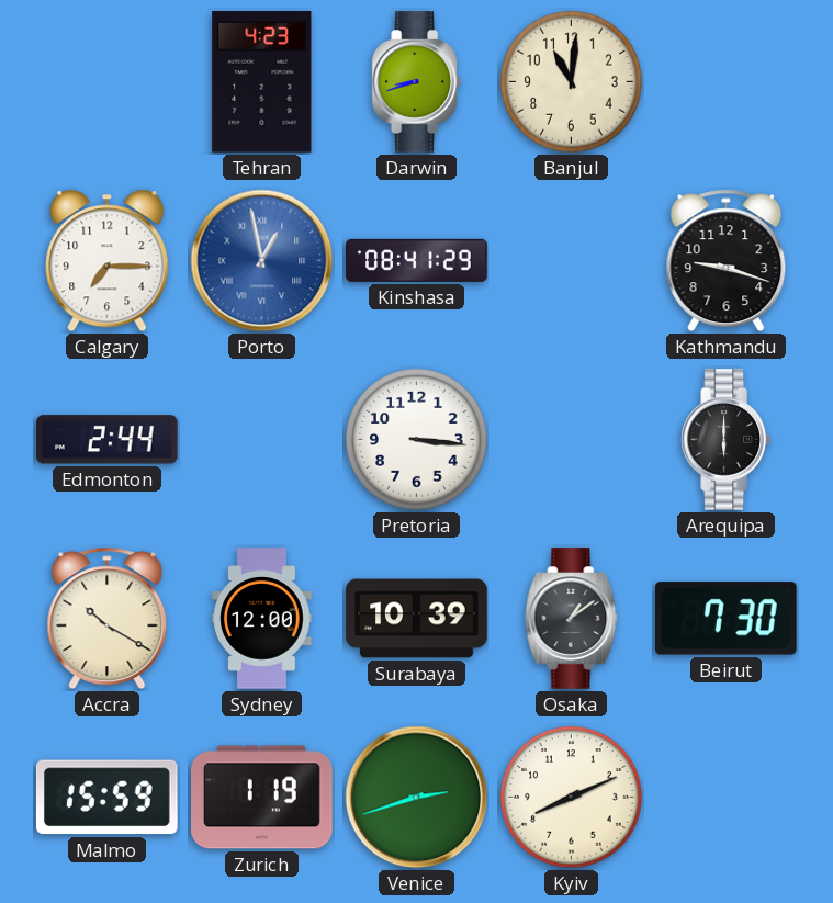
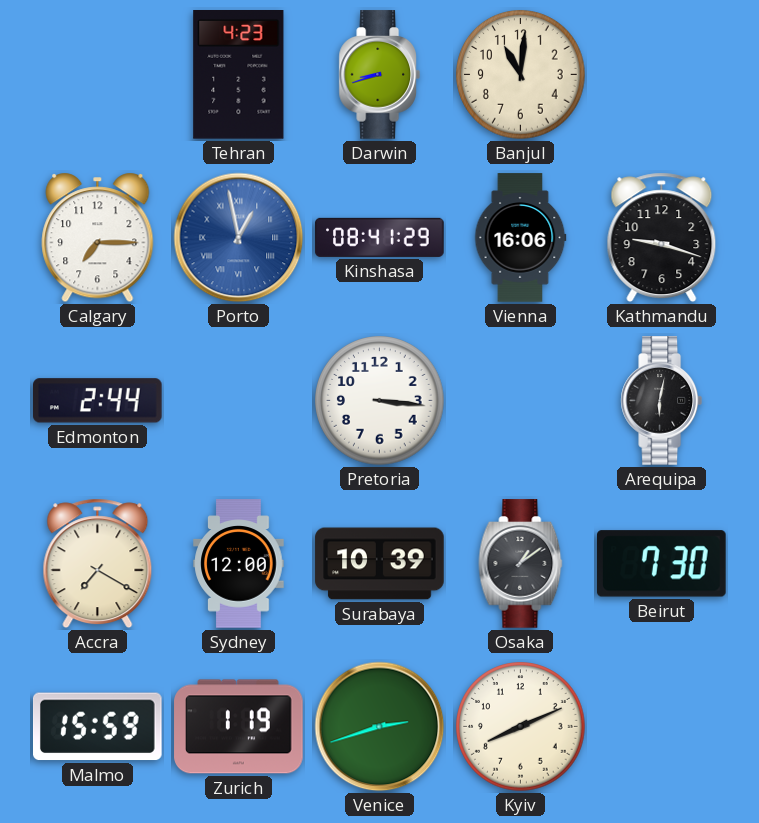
Vienna: none -> 16:06 (520, 238)
Arequipa: 6:00 -> 6:02 (661, 401)
Accra: 10:20 -> 7:20 (98, 564)
